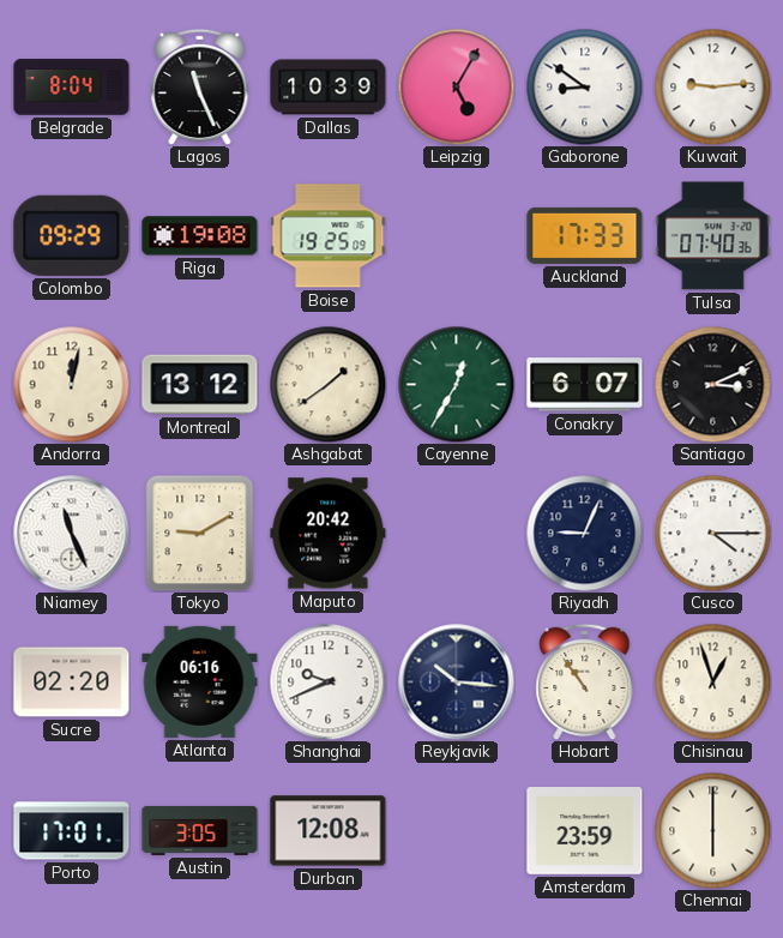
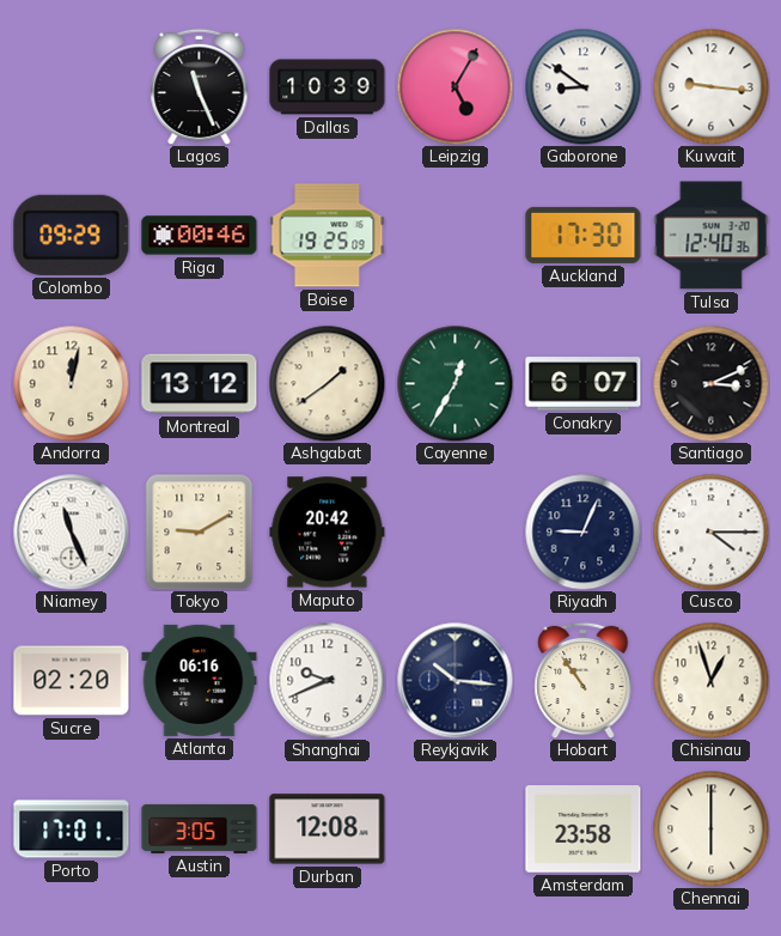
Belgrade: 8:04 -> none (72, 88)
Kuwait: 9:14 -> 9:16 (710, 86)
Riga: 19:08 -> 00:46 (200, 236)
Auckland: 17:33 -> 17:30 (584, 235)
Tulsa: 07:40 -> 12:40 (712, 236)
Amsterdam: 23:59 -> 23:58 (584, 829)
